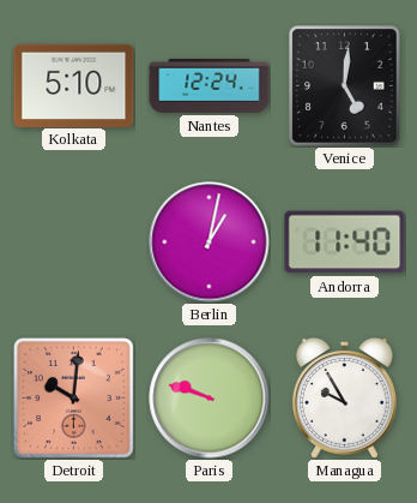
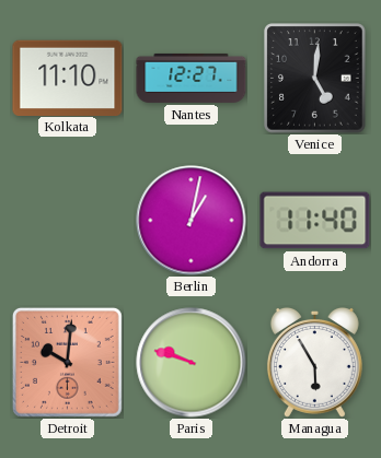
Kolkata: 5:10 -> 11:10 (68, 78)
Nantes: 12:24 -> 12:27 (192, 78)
Managua: 9:55 -> 5:55 (314, 362)
